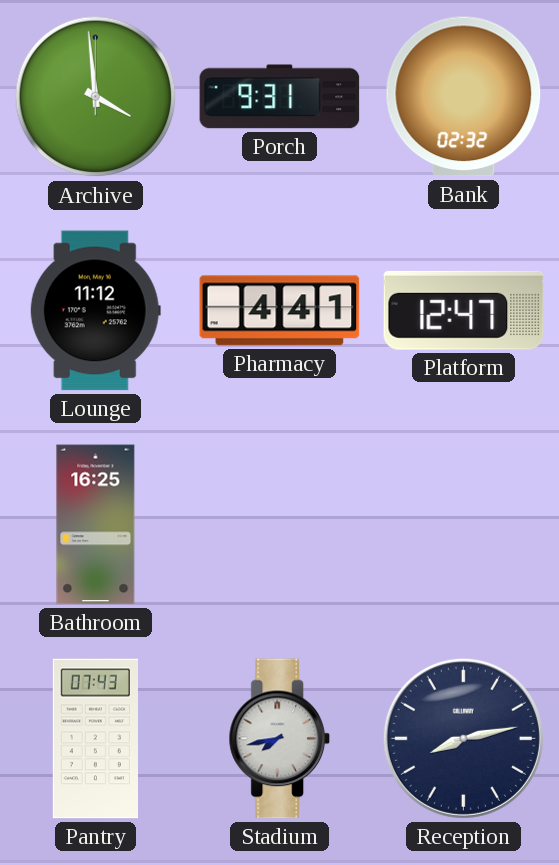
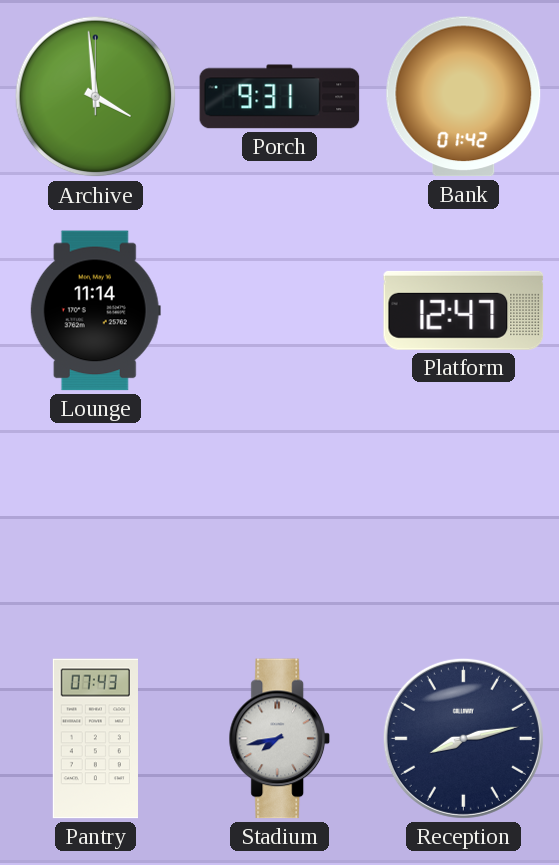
Bank: 02:32 -> 01:42 (464, 97)
Lounge: 11:12 -> 11:14 (95, 311)
Pharmacy: 4:41 -> none (280, 311)
Bathroom: 16:25 -> none (96, 525)
